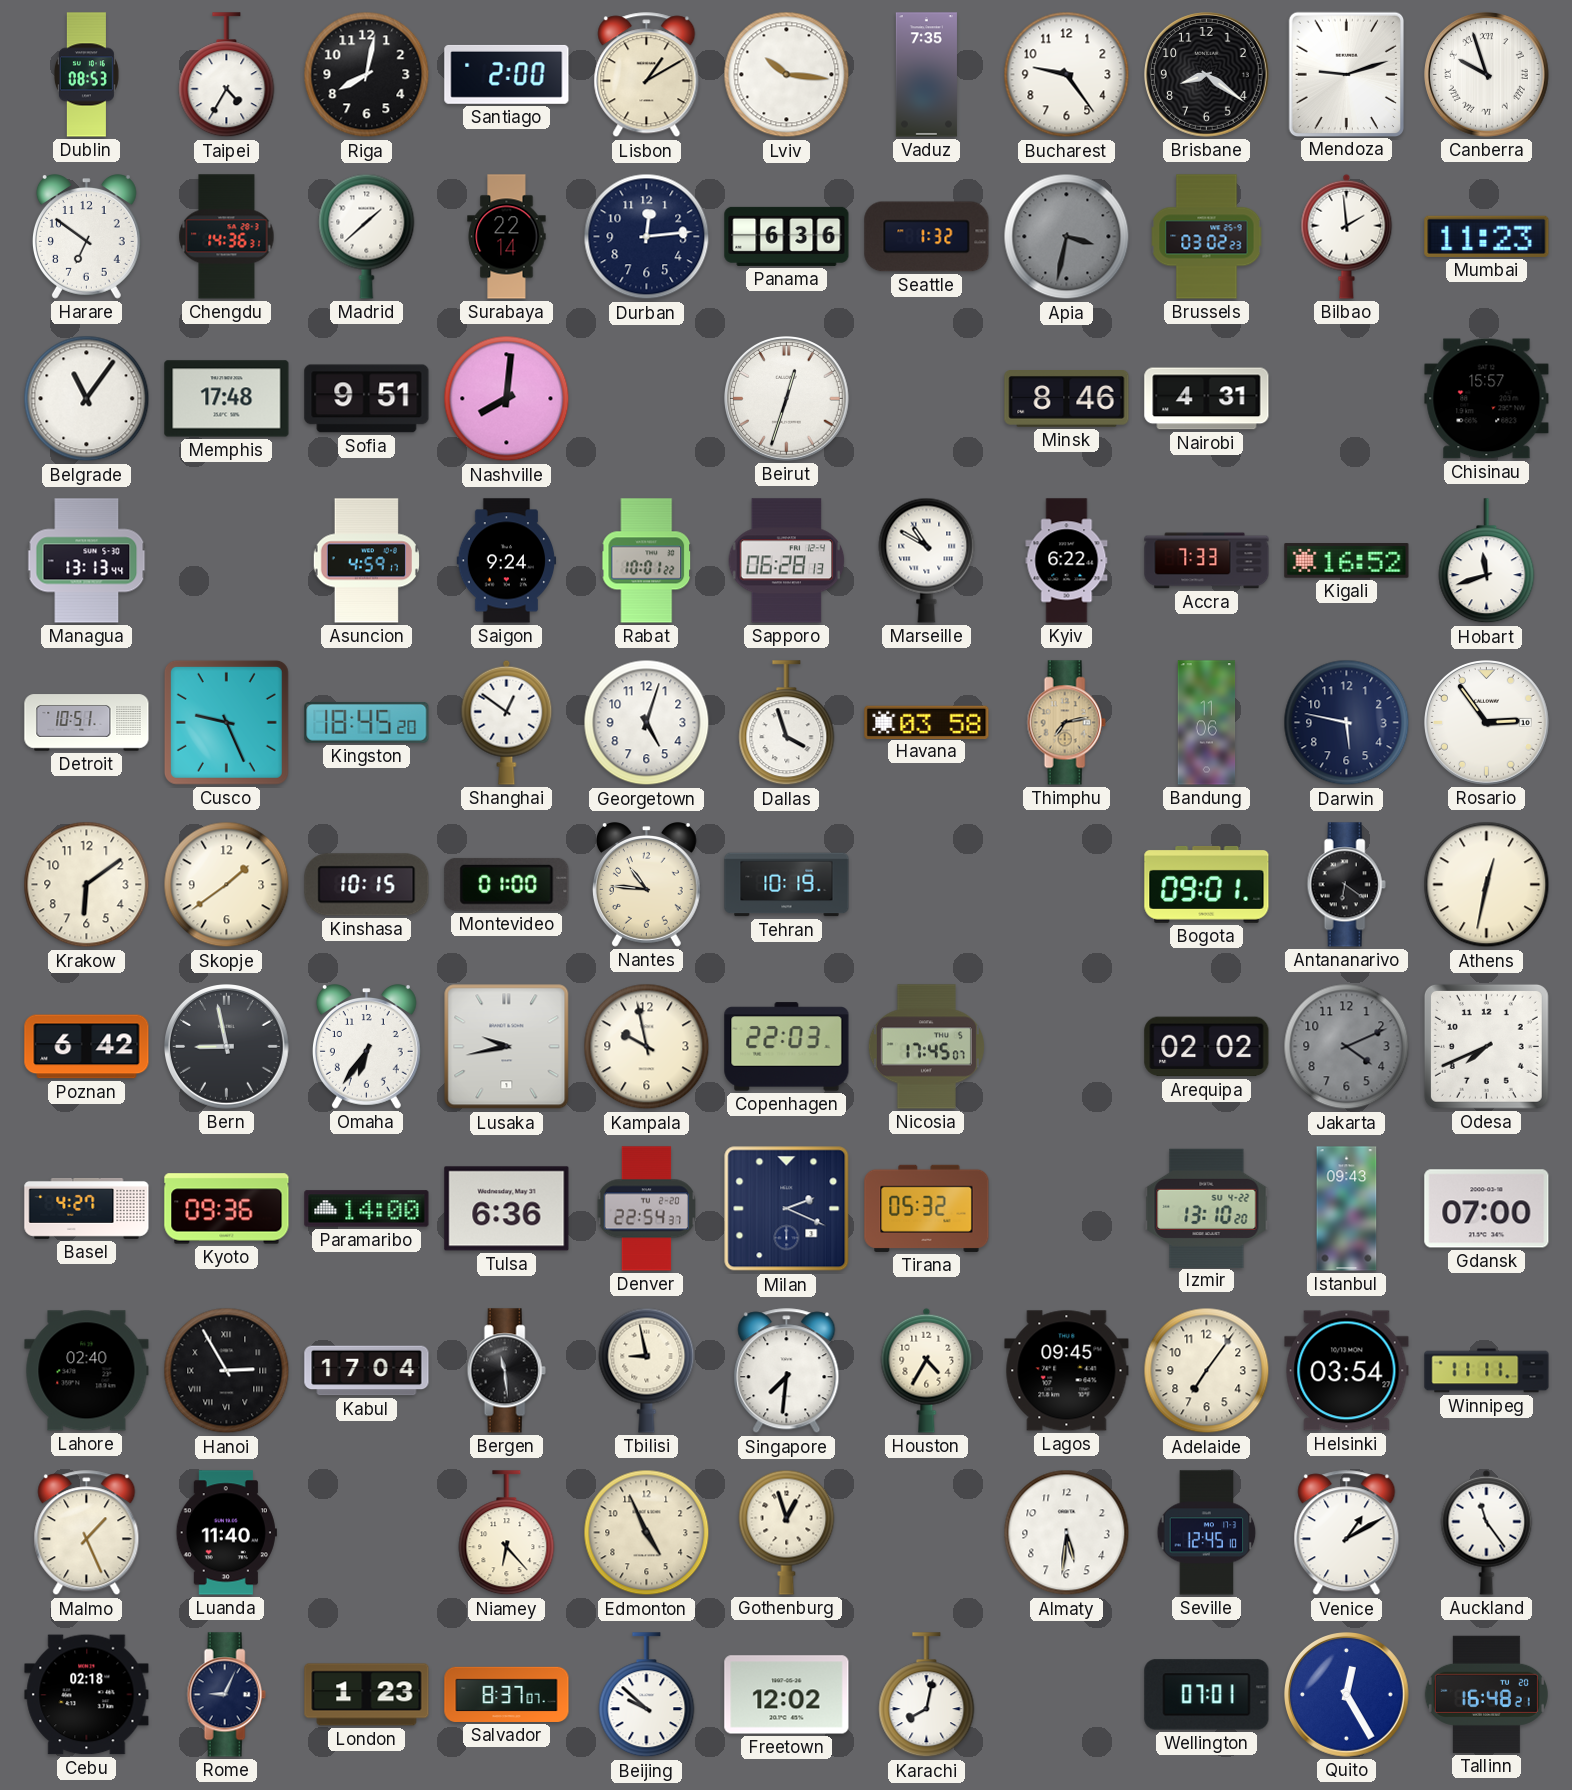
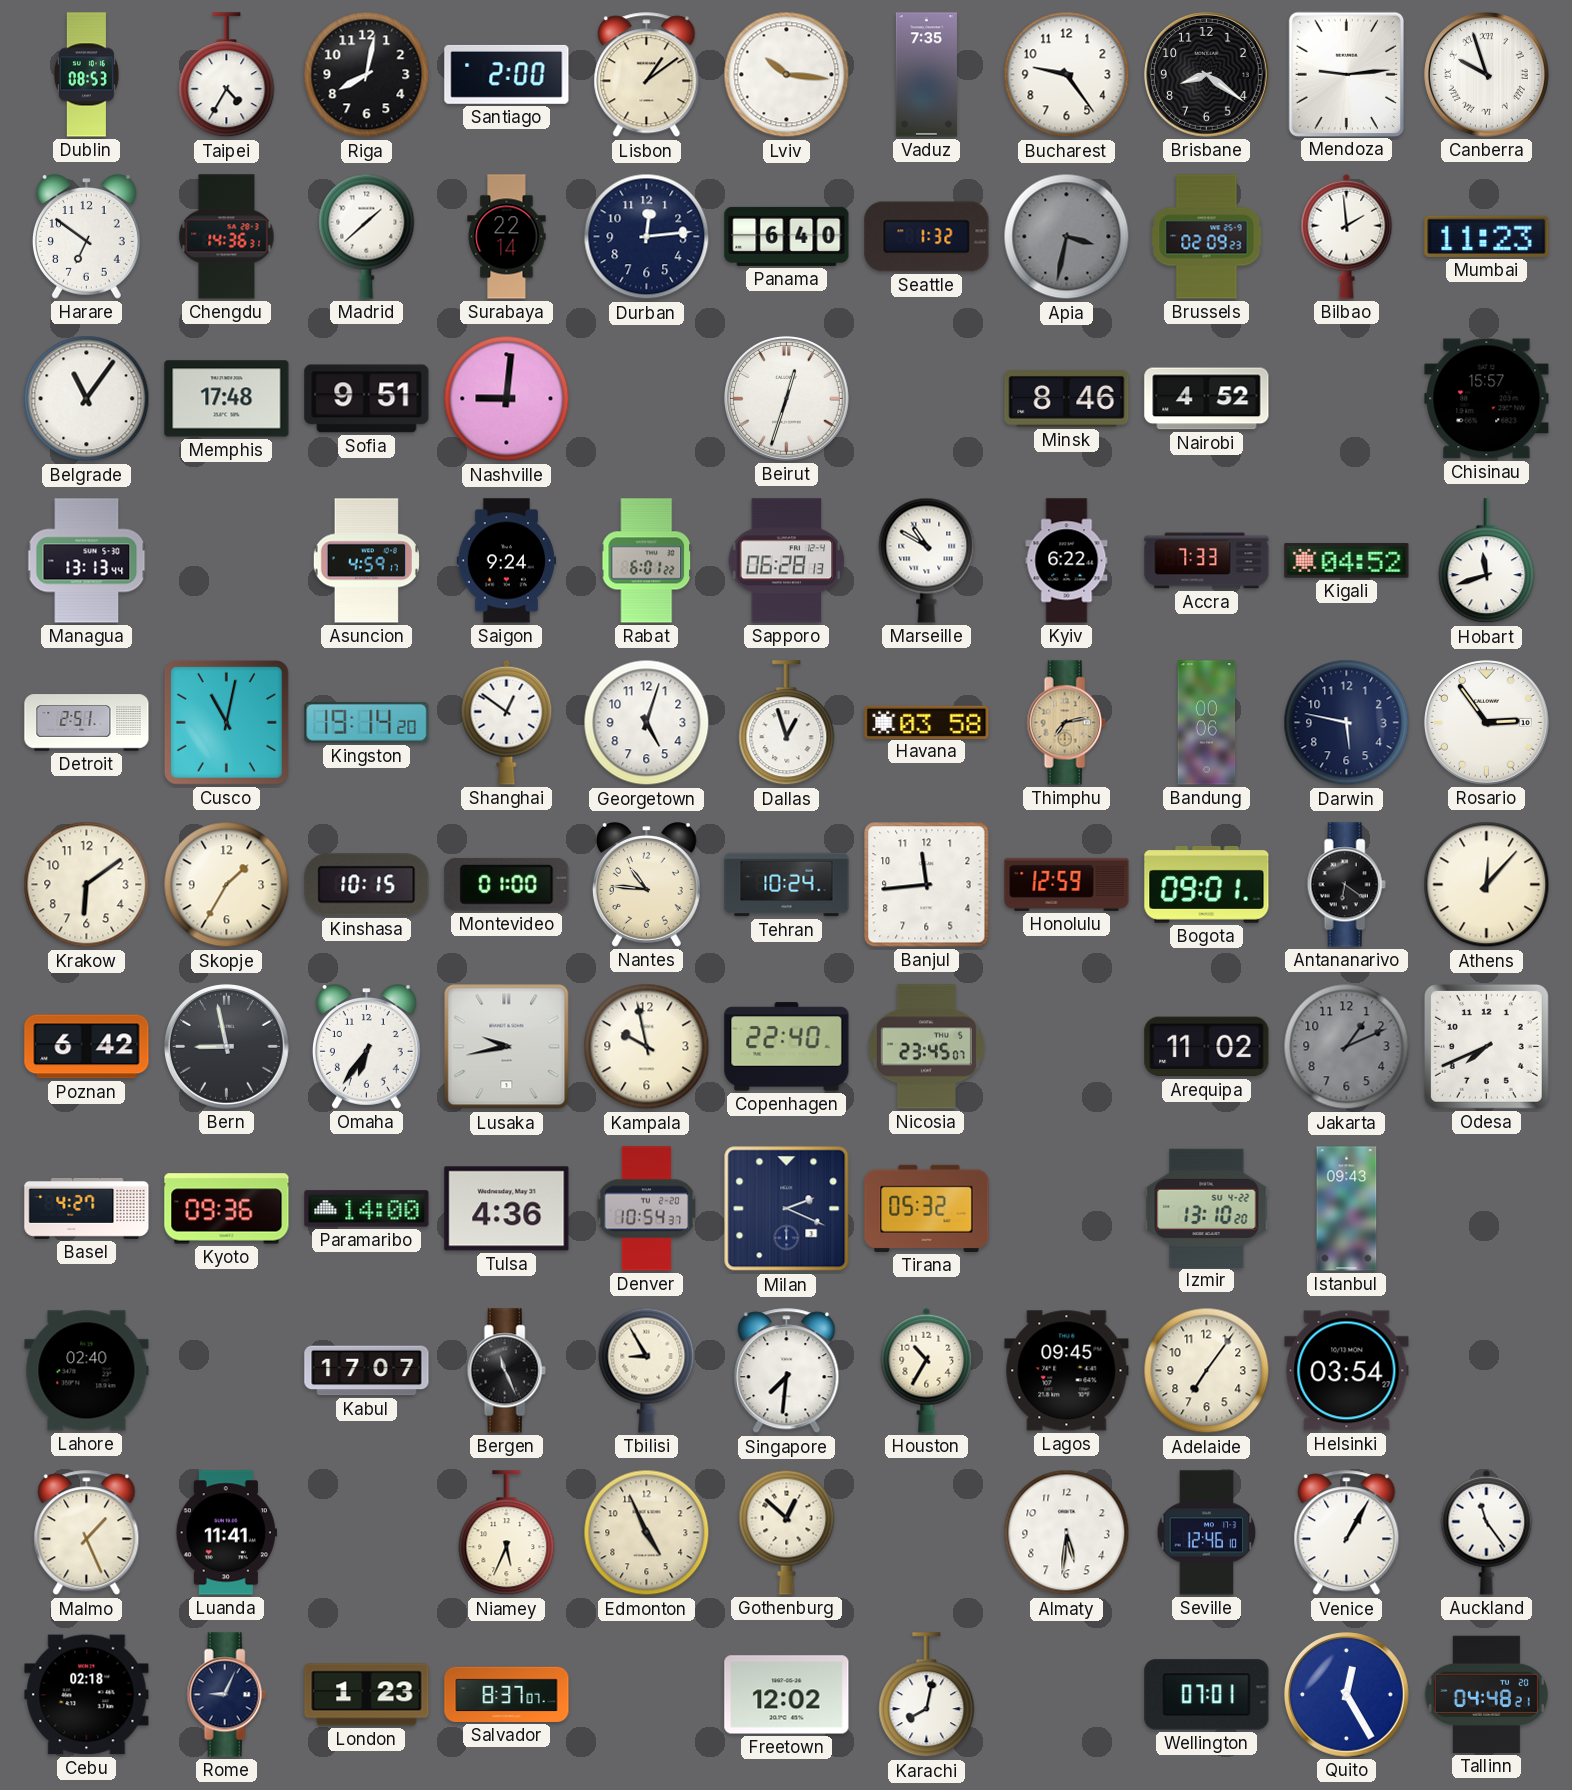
Lisbon: 1:10 -> 1:09 (647, 75)
Mendoza: 9:12 -> 9:14 (1346, 74)
Panama: 6:36 -> 6:40 (787, 236)
Brussels: 03:02 -> 02:09 (1207, 237)
Nashville: 8:01 -> 9:01 (507, 399)
Nairobi: 4:31 -> 4:52 (1207, 399)
Rabat: 10:01 -> 6:01 (647, 561)
Kigali: 16:52 -> 04:52 (1347, 561)
Detroit: 10:51 -> 2:51 (87, 723)
Cusco: 9:26 -> 11:02 (226, 722)
Kingston: 18:45 -> 19:14 (367, 722)
Dallas: 3:57 -> 12:57 (787, 723)
Bandung: 11:06 -> 00:06 (1207, 723)
Skopje: 1:39 -> 1:35 (227, 885)
Tehran: 10:19 -> 10:24 (787, 885)
Banjul: none -> 11:44 (927, 885)
Honolulu: none -> 12:59 (1067, 884)
Athens: 12:32 -> 12:07 (1487, 885)
Copenhagen: 22:03 -> 22:40 (787, 1047)
Nicosia: 17:45 -> 23:45 (926, 1047)
Arequipa: 02:02 -> 11:02 (1207, 1047)
Jakarta: 4:11 -> 1:11 (1347, 1047)
Tulsa: 6:36 -> 4:36 (507, 1209)
Denver: 22:54 -> 10:54 (646, 1209)
Gdansk: 07:00 -> none (1487, 1209)
Hanoi: 2:55 -> none (227, 1371)
Kabul: 17:04 -> 17:07 (367, 1371)
Bergen: 11:29 -> 11:26 (506, 1371)
Tbilisi: 8:58 -> 8:55 (647, 1370)
Houston: 4:35 -> 10:35 (927, 1370)
Winnipeg: 11:11 -> none (1487, 1371)
Luanda: 11:40 -> 11:41 (226, 1533)
Niamey: 6:23 -> 5:34 (507, 1533)
Gothenburg: 12:57 -> 12:52 (787, 1532)
Seville: 12:45 -> 12:46 (1207, 1533)
Venice: 1:10 -> 1:05 (1347, 1533)
Beijing: 9:52 -> none (647, 1695)
Tallinn: 16:48 -> 04:48 (1486, 1694)
